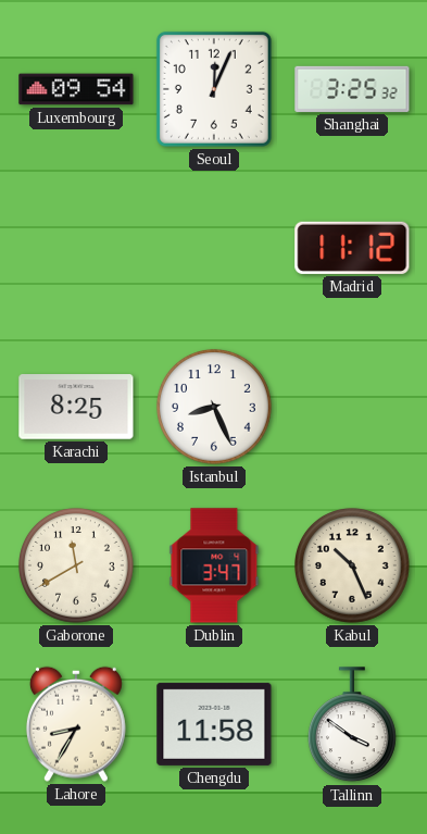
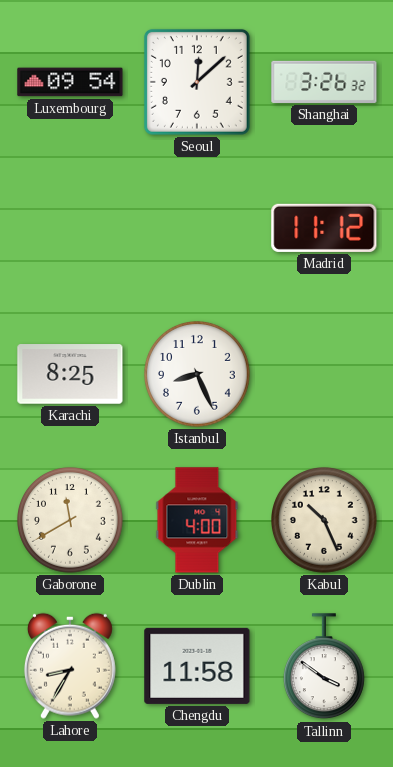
Seoul: 12:04 -> 12:08 (197, 82)
Shanghai: 3:25 -> 3:26 (324, 82)
Dublin: 3:47 -> 4:00 (197, 520)
